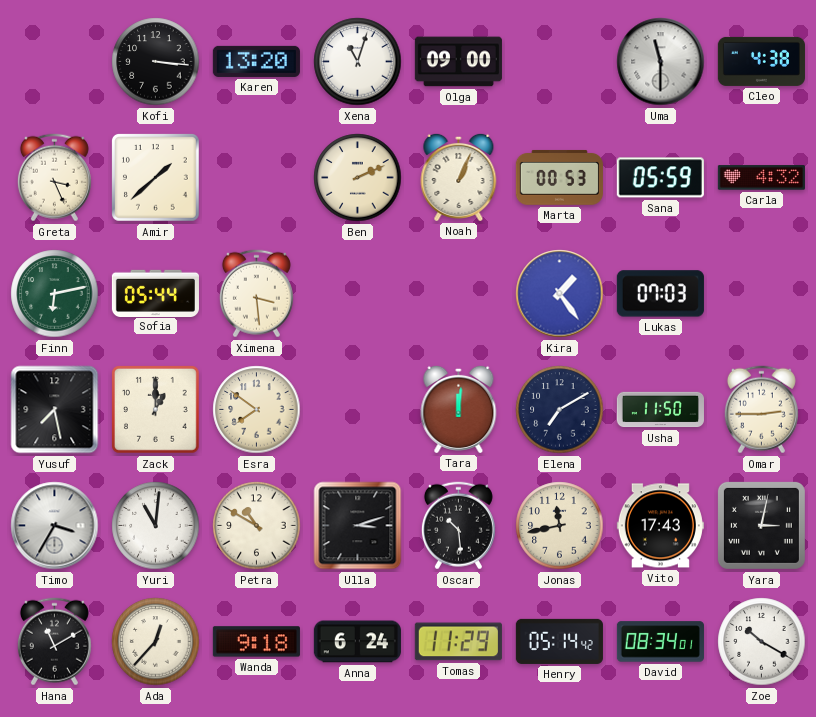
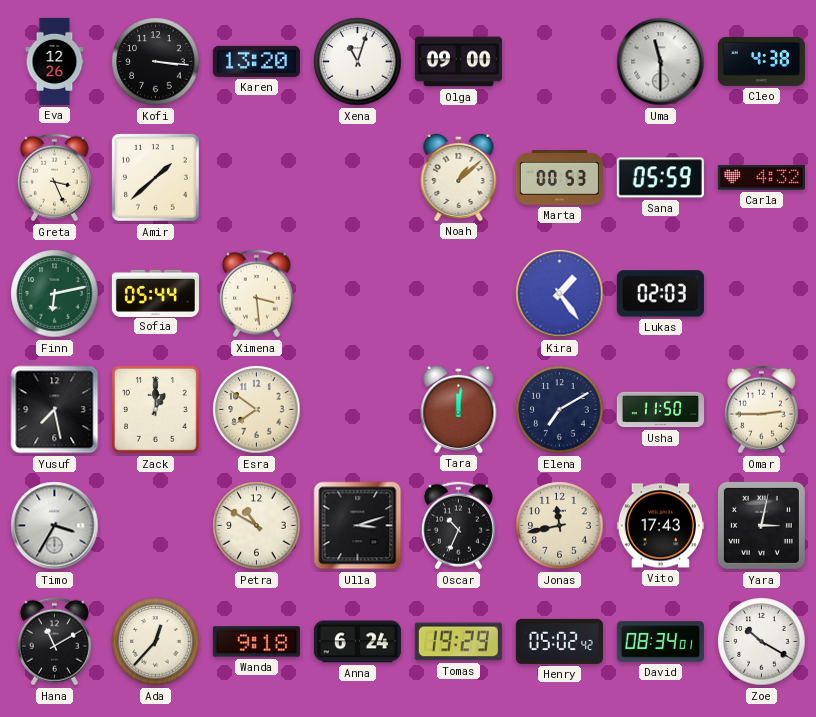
Eva: none -> 12:26 (55, 61)
Ben: 2:11 -> none (358, 178)
Noah: 1:04 -> 1:08 (459, 177)
Lukas: 07:03 -> 02:03 (660, 294)
Yuri: 11:01 -> none (156, 526)
Oscar: 10:29 -> 10:34 (458, 526)
Tomas: 11:29 -> 19:29 (458, 642)
Henry: 05:14 -> 05:02 (559, 641)
